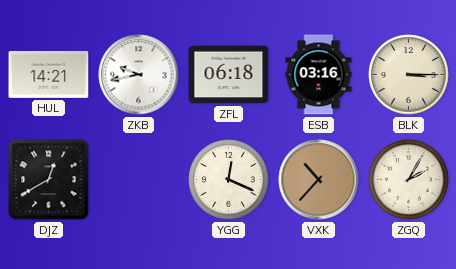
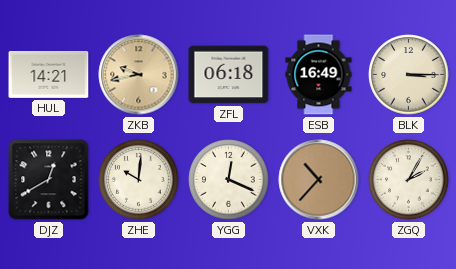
ZKB dial: white -> champagne (139, 75)
ESB: 03:16 -> 16:49 (319, 75)
ZHE: none -> 10:01 (139, 180)
